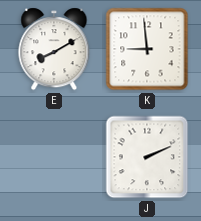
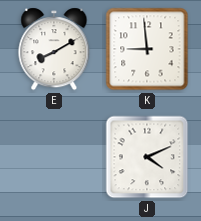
J: 2:11 -> 4:11 (147, 157)
